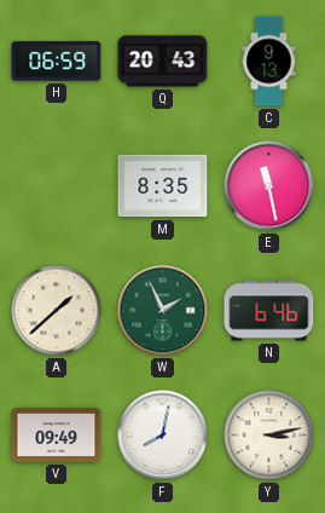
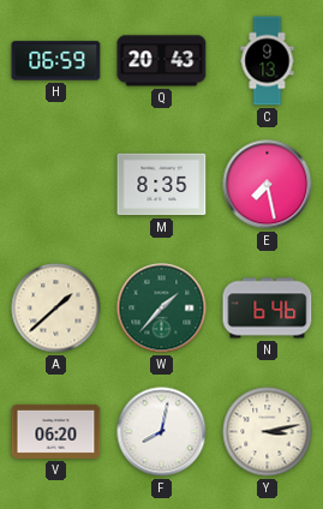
E: 11:28 -> 7:28 (268, 185)
W: 1:56 -> 1:37 (162, 309)
V: 09:49 -> 06:20 (56, 431)
